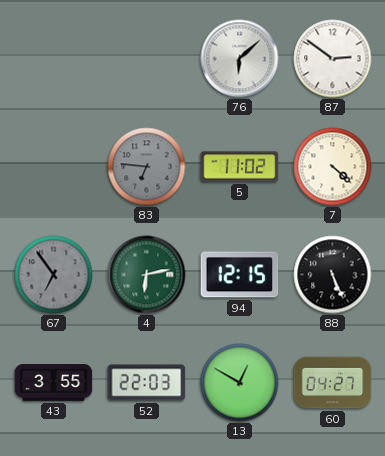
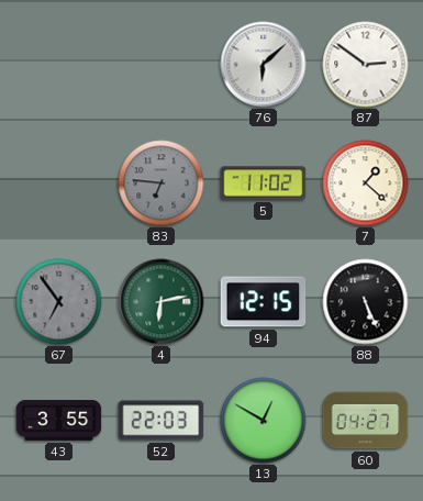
7: 4:22 -> 1:22 (366, 183)
